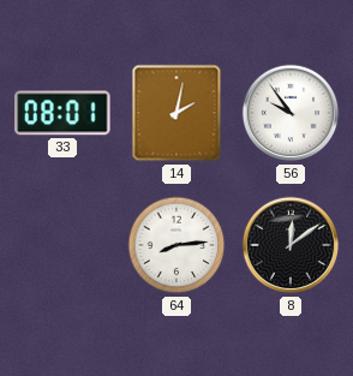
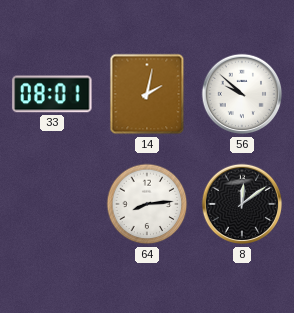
56: 9:54 -> 9:52 (242, 94)
